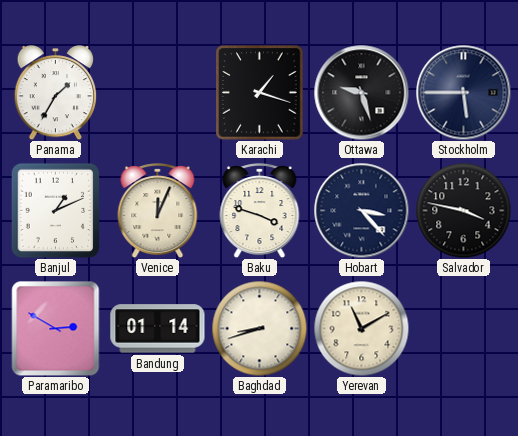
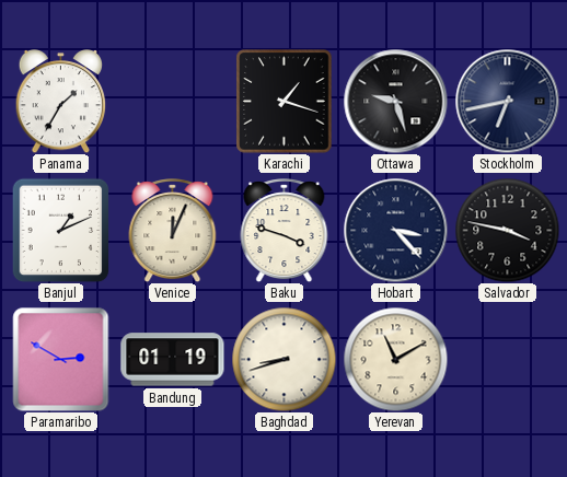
Stockholm: 5:45 -> 6:43 (507, 101)
Bandung: 01:14 -> 01:19 (173, 360)
